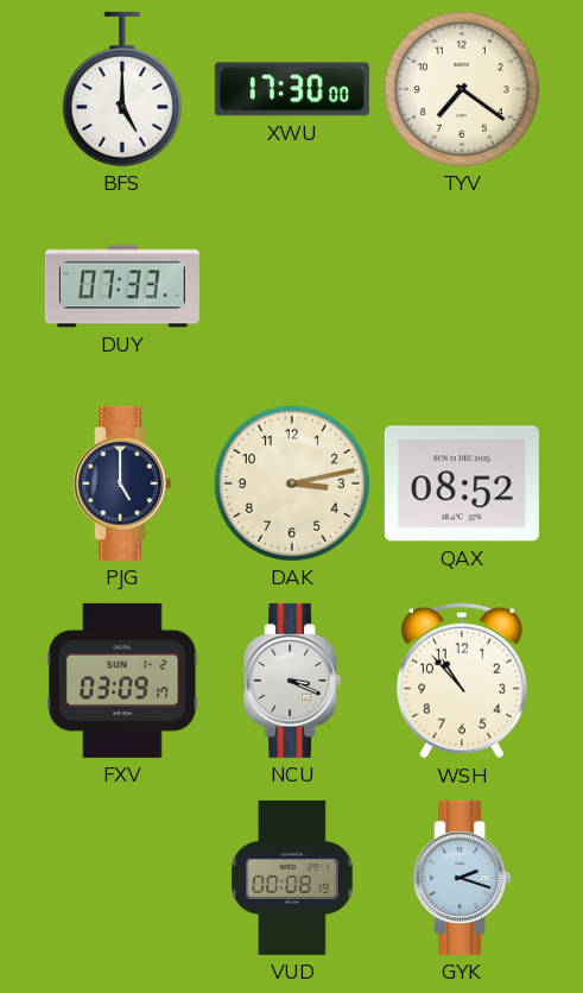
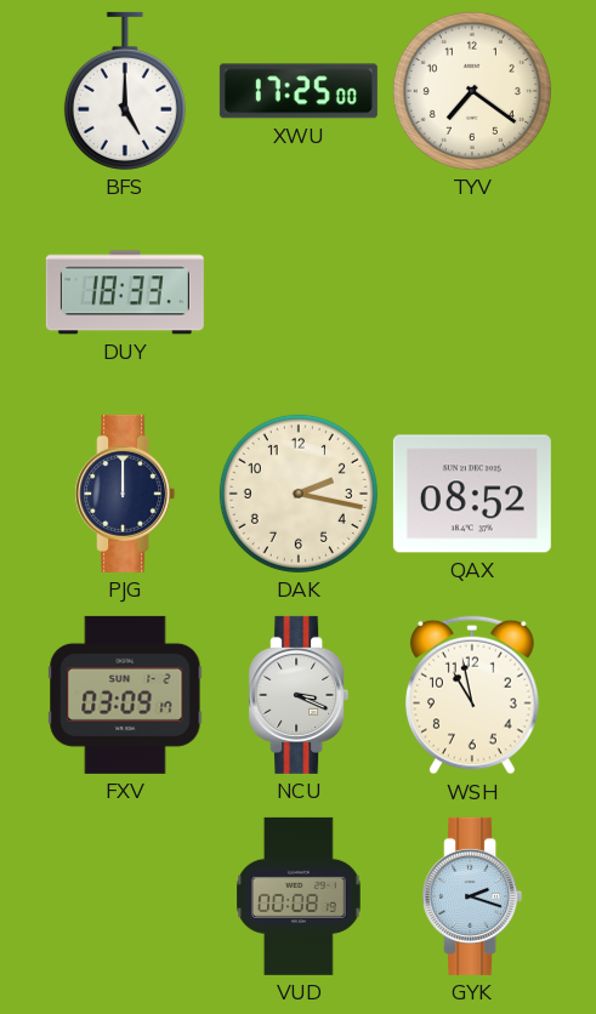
XWU: 17:30 -> 17:25 (299, 91)
DUY: 07:33 -> 18:33 (125, 292)
PJG: 5:00 -> 12:00 (125, 494)
DAK: 3:13 -> 2:17 (299, 494)
WSH: 10:53 -> 10:58 (473, 695)
